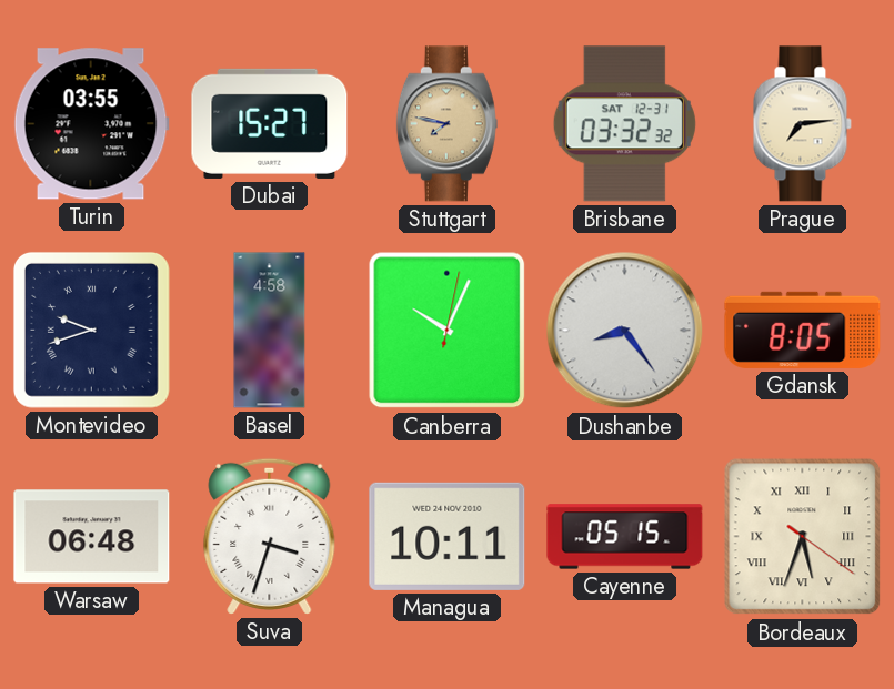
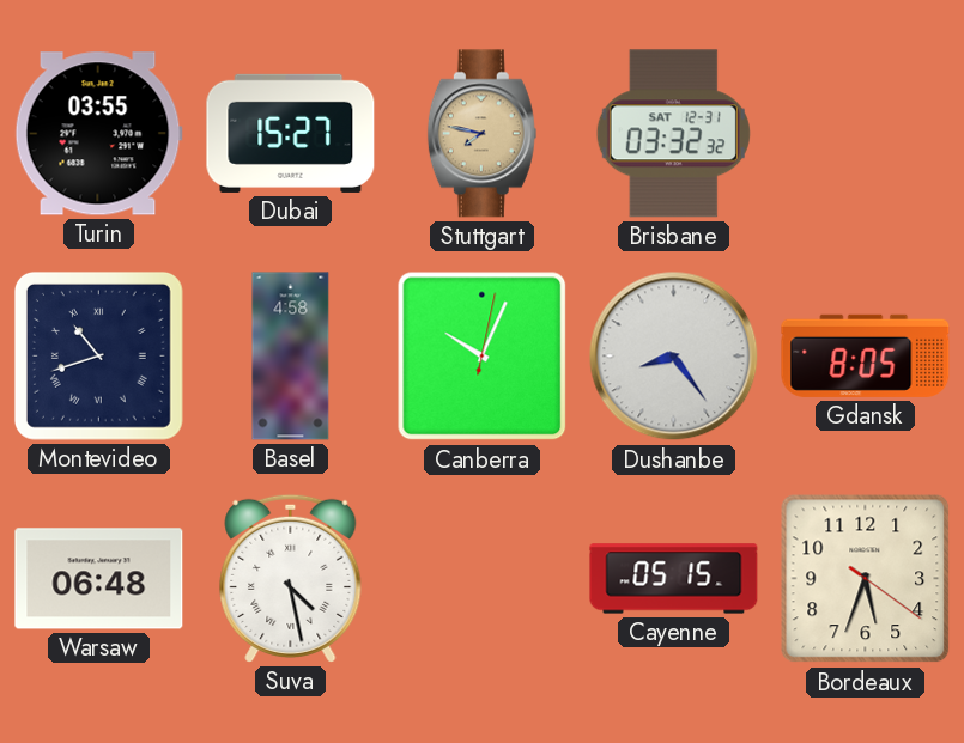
Prague: 7:14 -> none (802, 124)
Montevideo: 9:42 -> 10:42 (98, 355)
Suva: 3:33 -> 4:28 (291, 578)
Managua: 10:11 -> none (448, 536)
Bordeaux numerals: Roman -> Arabic (866, 579)
